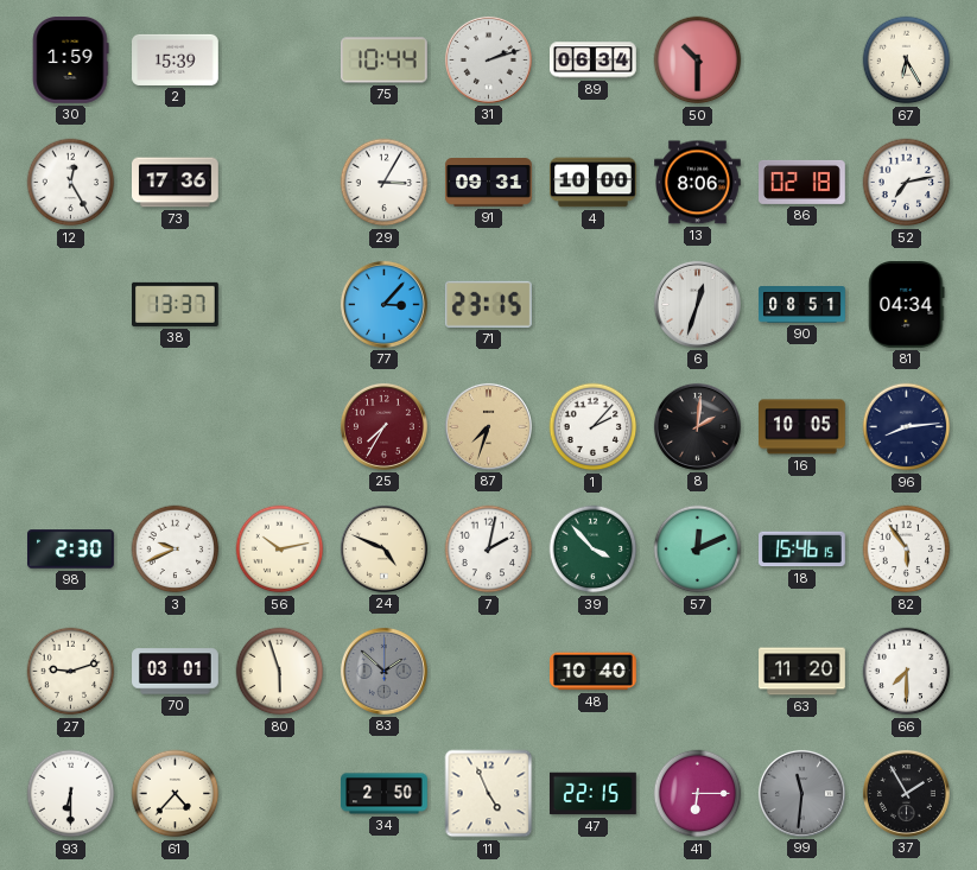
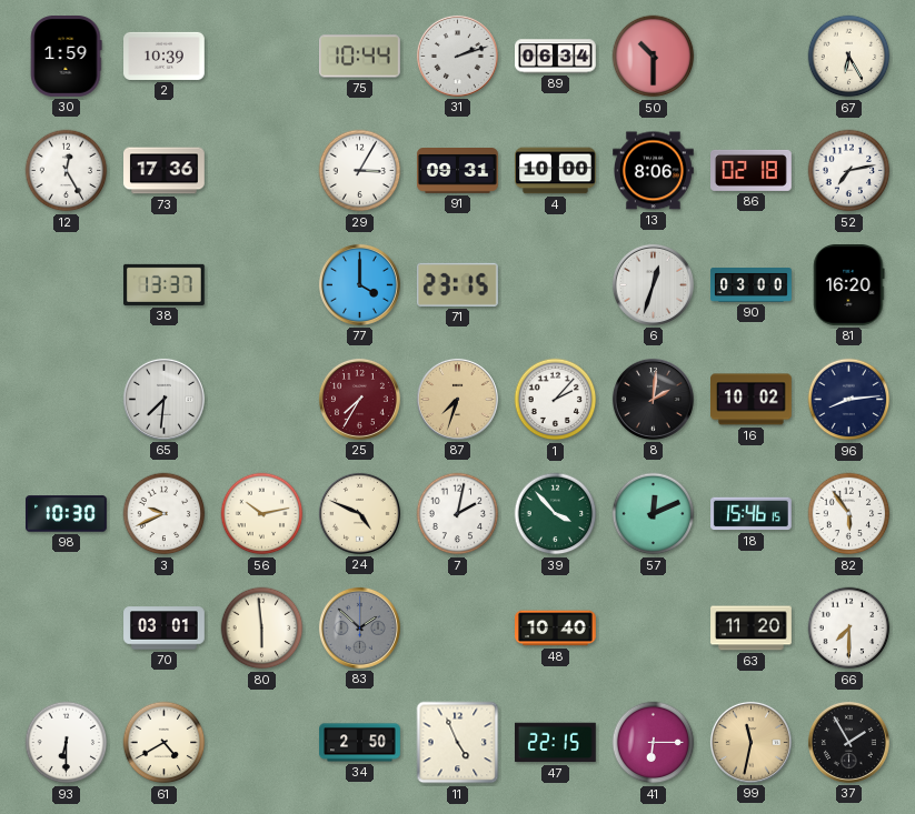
2: 15:39 -> 10:39 (165, 56)
77: 3:07 -> 4:00 (359, 284)
90: 08:51 -> 03:00 (752, 285)
81: 04:34 -> 16:20 (849, 285)
65: none -> 7:31 (163, 399)
16: 10:05 -> 10:02 (752, 400)
98: 2:30 -> 10:30 (67, 514)
27: 9:12 -> none (71, 672)
80: 5:57 -> 5:59 (262, 629)
61: 4:37 -> 4:40 (165, 743)
99: 11:31 -> 11:32 (750, 742)
99 dial: grey -> champagne (750, 742)
